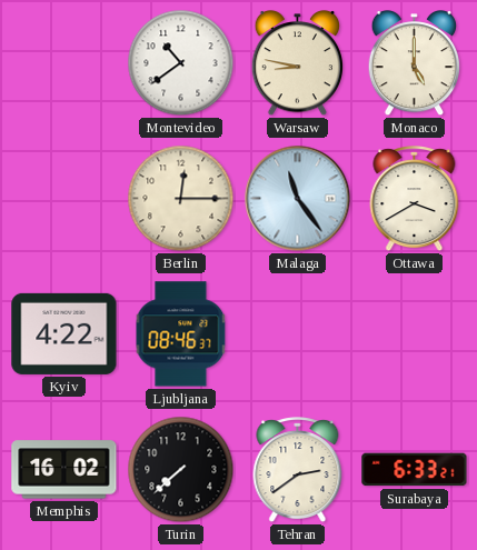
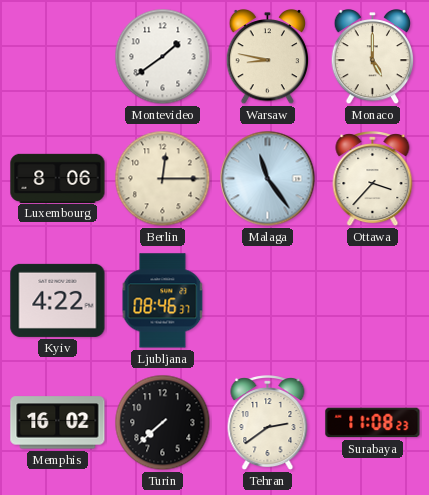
Montevideo: 10:39 -> 1:39 (163, 57)
Luxembourg: none -> 8:06 (58, 178)
Ottawa: 3:40 -> 3:37 (373, 179)
Surabaya: 6:33 -> 11:08 (373, 423)
